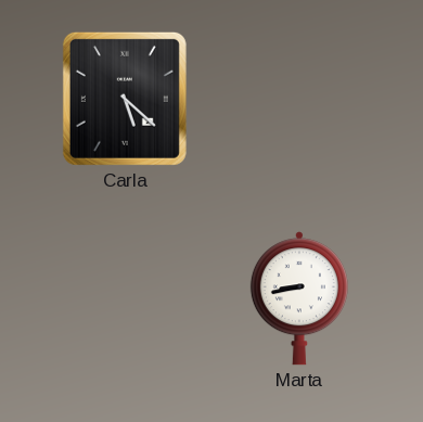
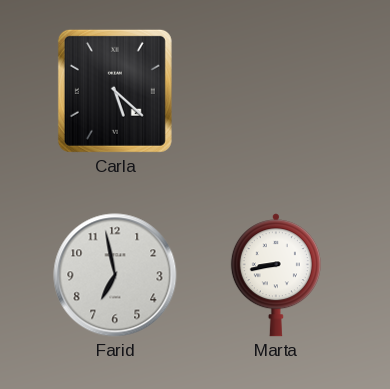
Farid: none -> 6:58 (115, 275)
